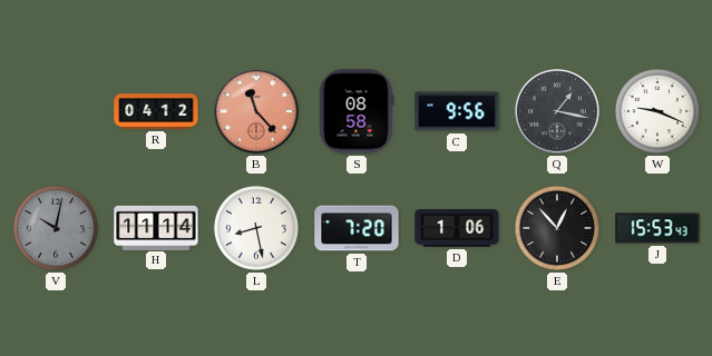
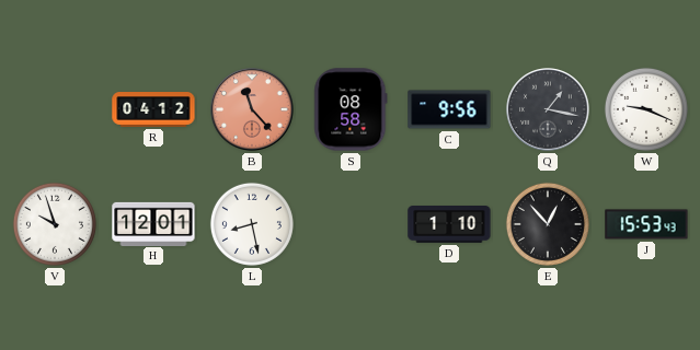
V: 10:02 -> 9:57 (55, 224)
V dial: grey -> white (55, 224)
H: 11:14 -> 12:01 (153, 223)
T: 7:20 -> none (357, 228)
D: 1:06 -> 1:10 (449, 225)
